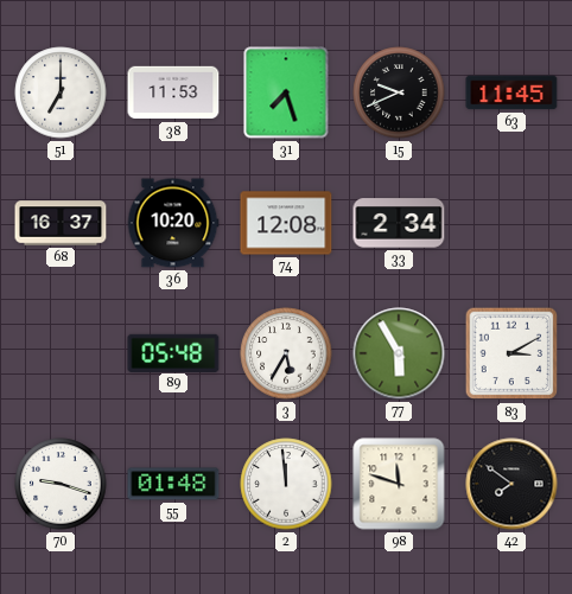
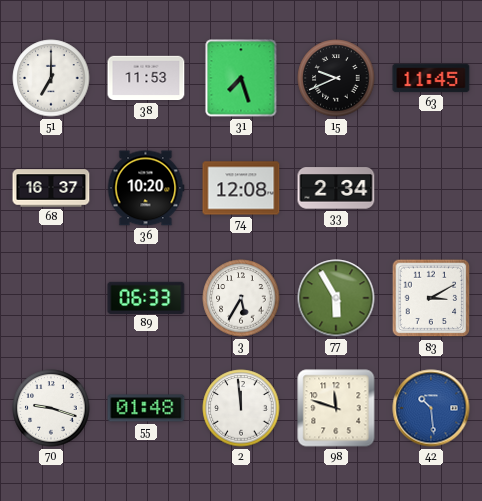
89: 05:48 -> 06:33 (146, 297)
42: 7:51 -> 10:29 (431, 408)
42 dial: black -> blue (431, 408)
